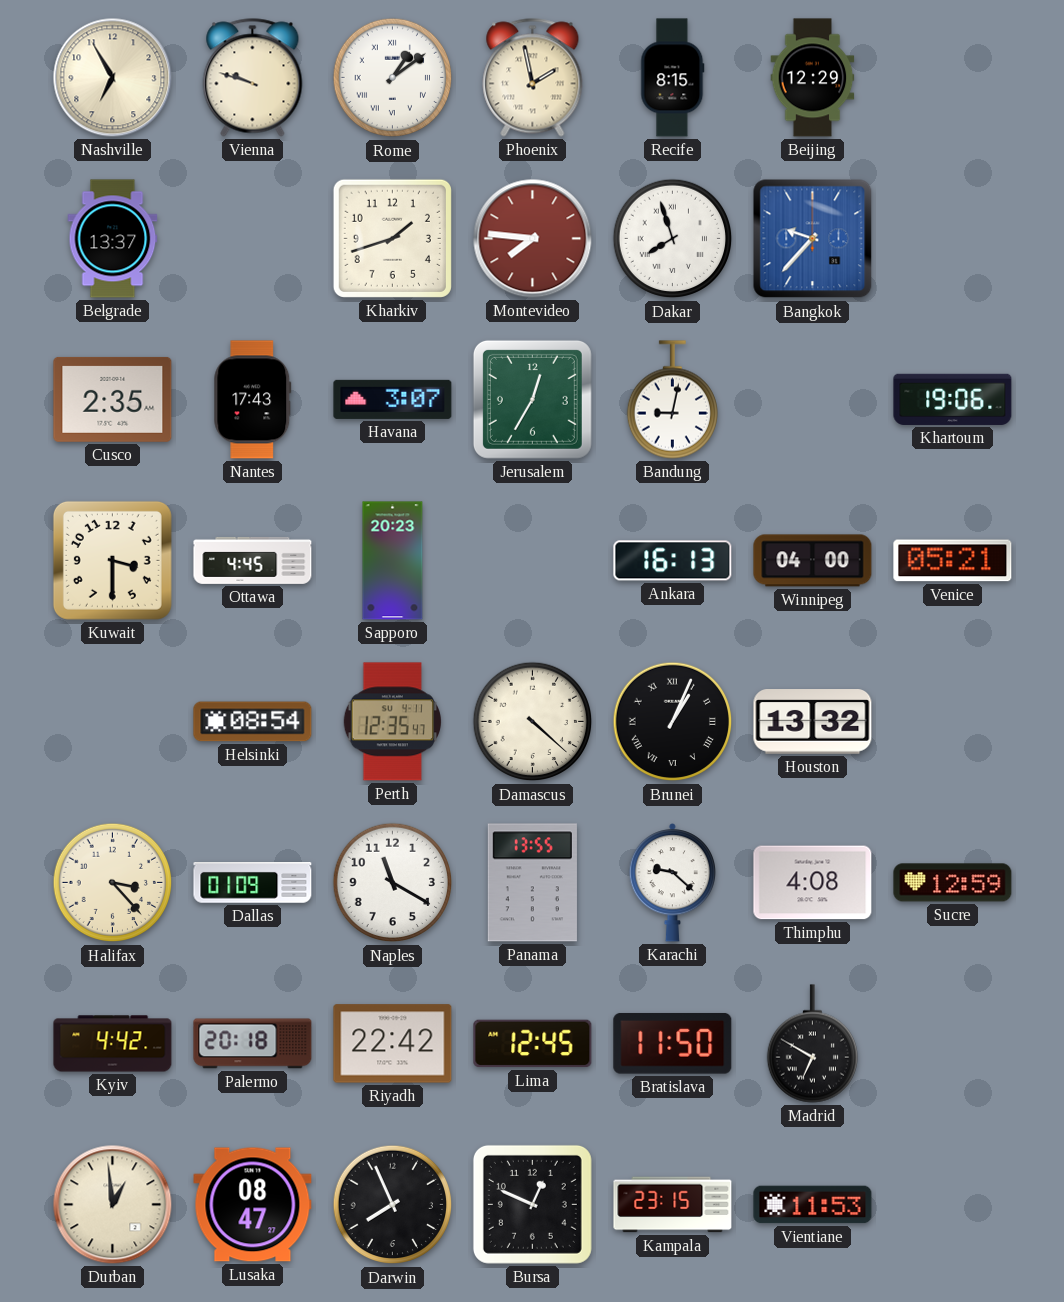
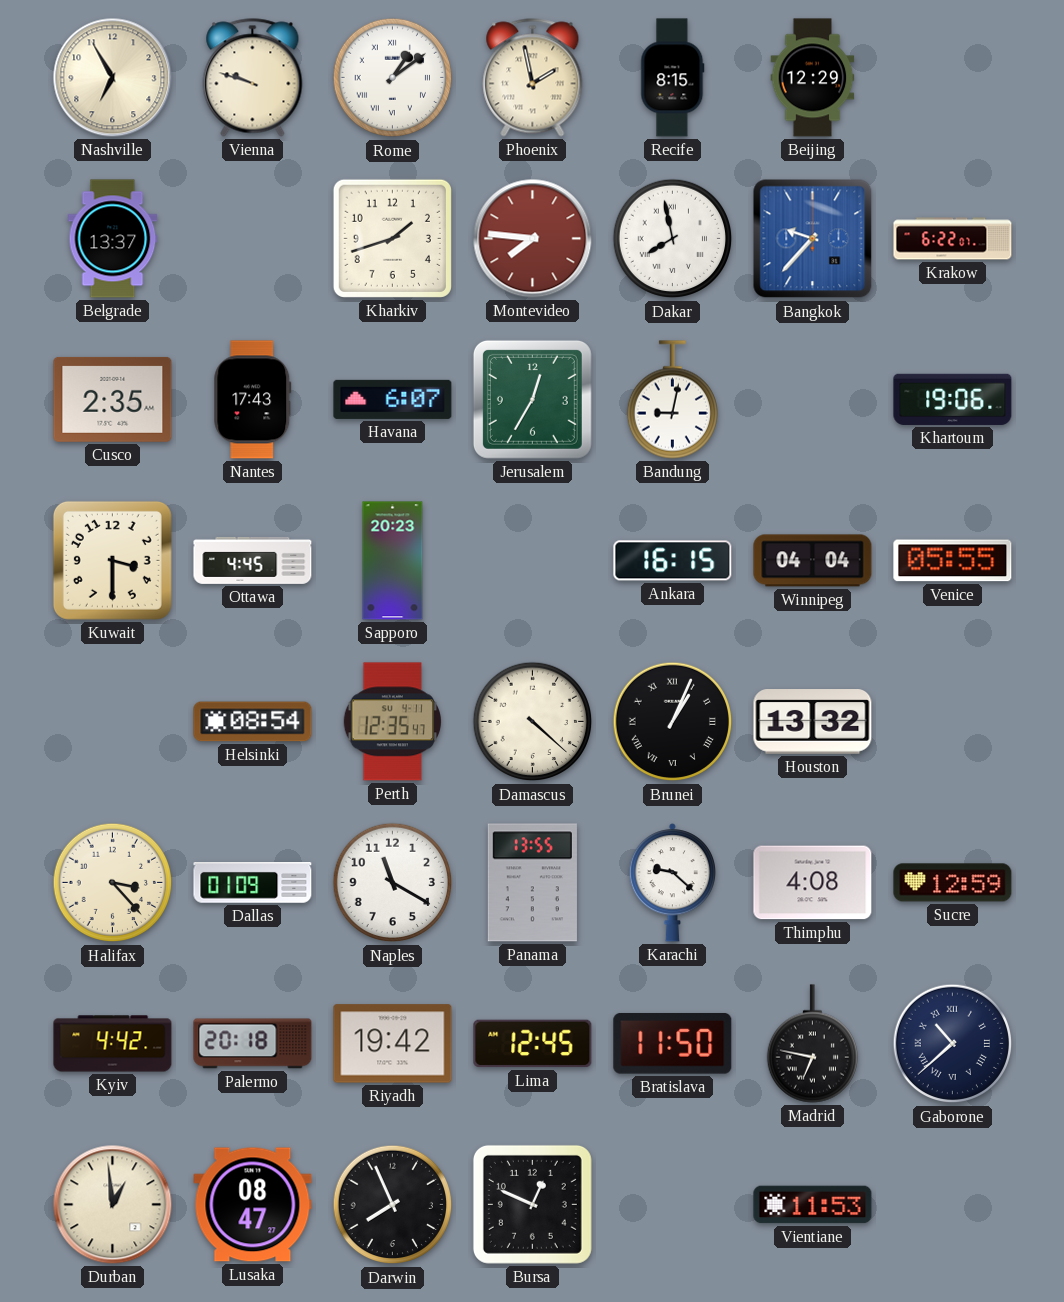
Dakar: 7:57 -> 7:58 (673, 239)
Krakow: none -> 6:22 (953, 239)
Havana: 3:07 -> 6:07 (393, 399)
Ankara: 16:13 -> 16:15 (673, 561)
Winnipeg: 04:00 -> 04:04 (813, 561)
Venice: 05:21 -> 05:55 (953, 561)
Riyadh: 22:42 -> 19:42 (393, 1044)
Madrid: 6:50 -> 6:47 (812, 1044)
Gaborone: none -> 10:38 (953, 1044)
Kampala: 23:15 -> none (673, 1205)
